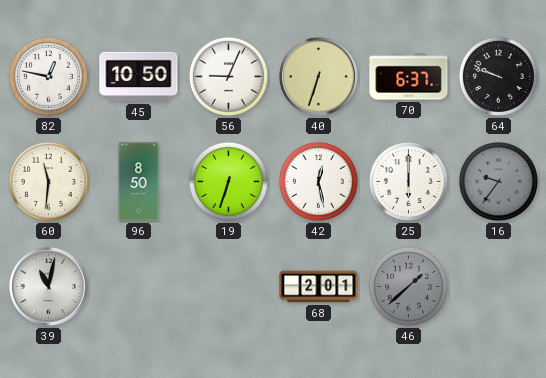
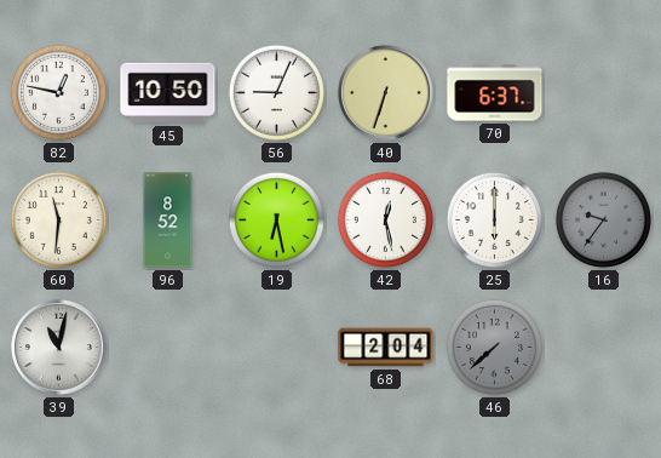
64: 9:48 -> none (498, 76)
96: 8:50 -> 8:52 (168, 221)
19: 6:33 -> 6:28 (276, 219)
68: 2:01 -> 2:04 (386, 348)
46: 1:38 -> 7:38 (494, 347)
